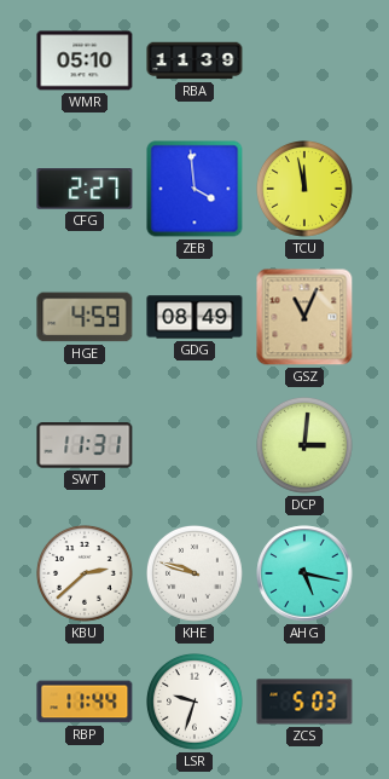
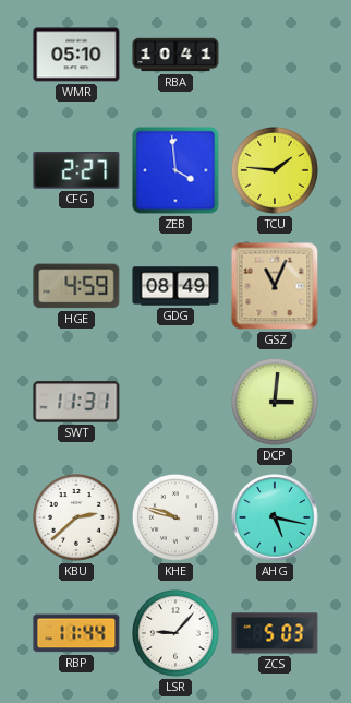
RBA: 11:39 -> 10:41 (175, 55)
TCU: 11:58 -> 1:46 (276, 171)
LSR: 9:33 -> 9:07 (177, 634)
